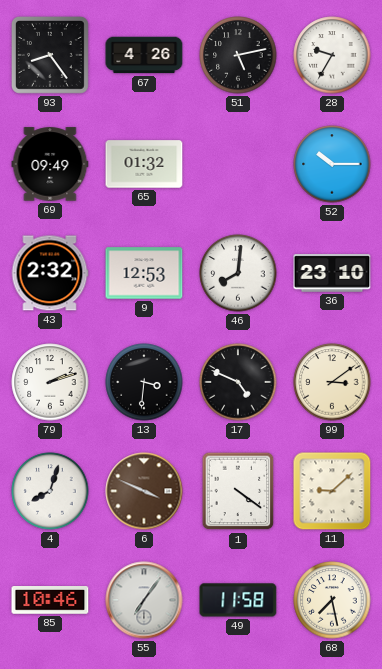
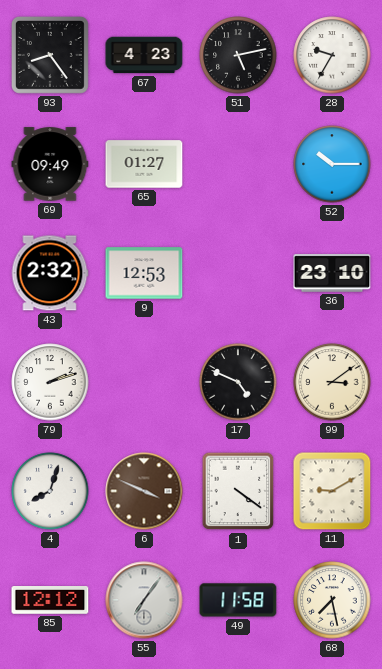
67: 4:26 -> 4:23 (144, 55)
65: 01:32 -> 01:27 (144, 164)
46: 8:01 -> none (238, 273)
13: 3:31 -> none (144, 382)
11: 9:08 -> 9:10 (332, 491)
85: 10:46 -> 12:12 (50, 601)
